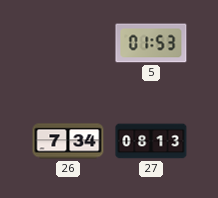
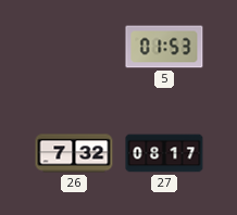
26: 7:34 -> 7:32 (74, 153)
27: 08:13 -> 08:17 (164, 153)
